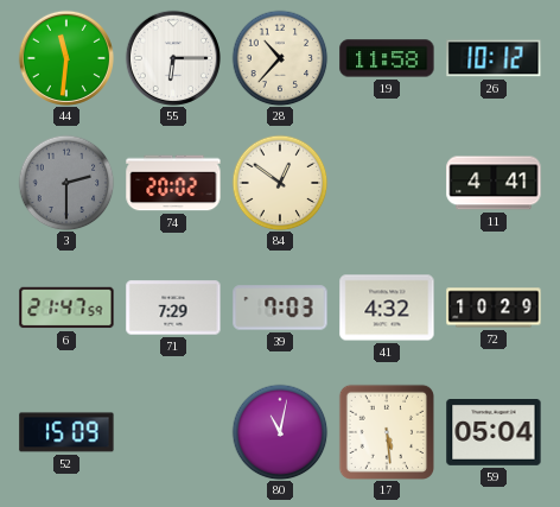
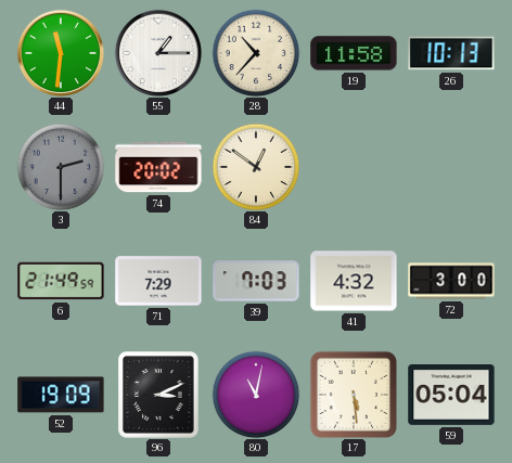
55: 6:15 -> 1:15 (158, 53)
26: 10:12 -> 10:13 (451, 53)
11: 4:41 -> none (494, 183)
6: 21:47 -> 21:49 (61, 281)
72: 10:29 -> 3:00 (451, 281)
52: 15:09 -> 19:09 (61, 395)
96: none -> 3:11 (159, 396)
